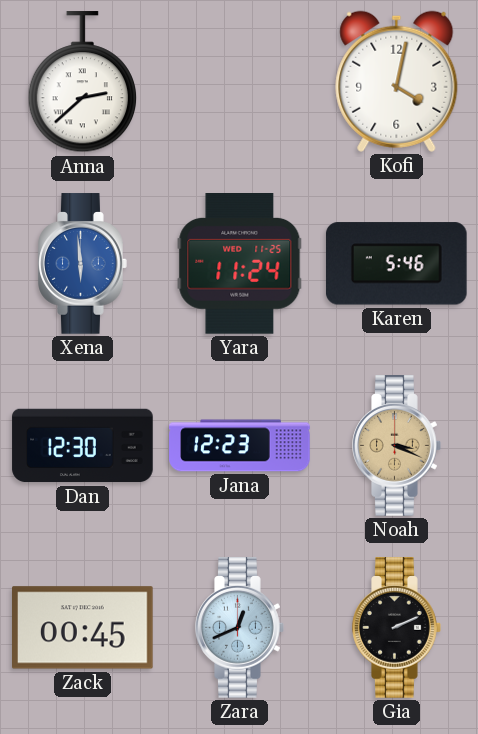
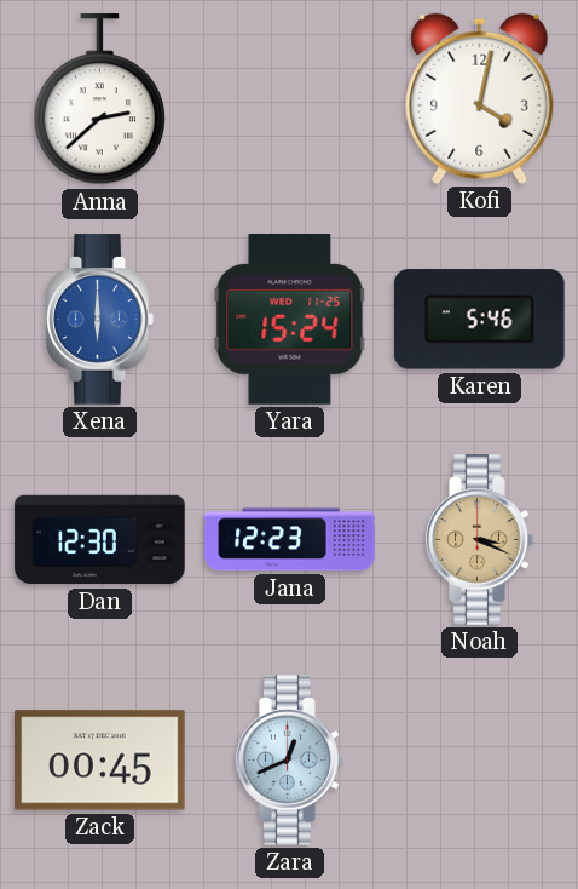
Xena: 5:59 -> 6:00 (100, 320)
Yara: 11:24 -> 15:24 (290, 320)
Gia: 2:11 -> none (397, 628)
